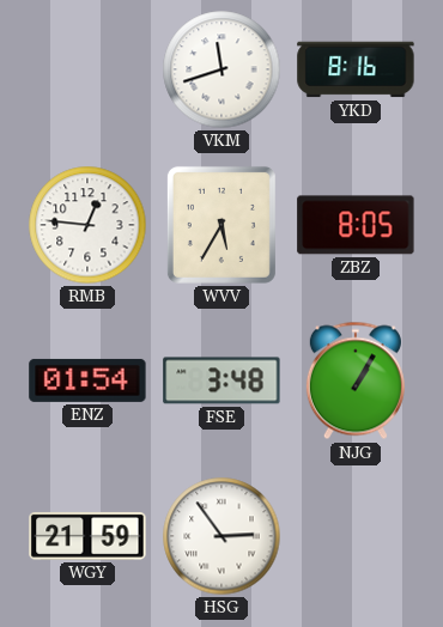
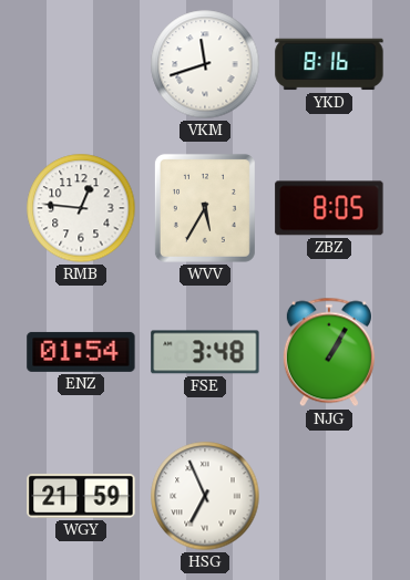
HSG: 2:54 -> 6:56 (205, 496)
